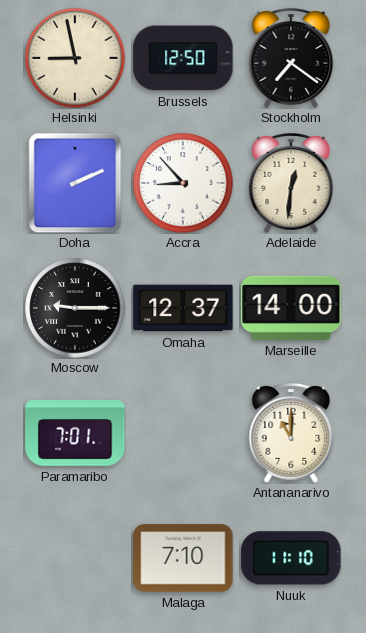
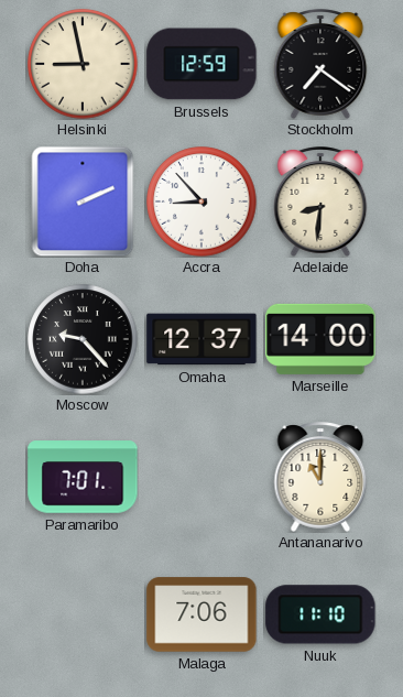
Brussels: 12:50 -> 12:59 (201, 64)
Adelaide: 12:31 -> 8:31 (320, 202)
Moscow: 9:15 -> 9:23 (83, 339)
Malaga: 7:10 -> 7:06 (201, 614)
